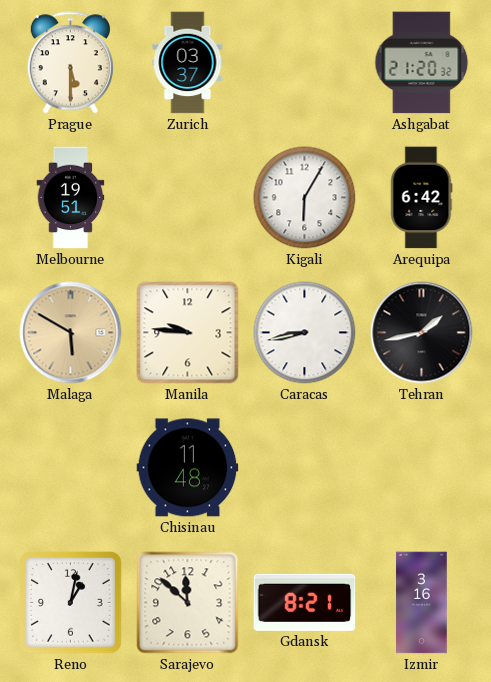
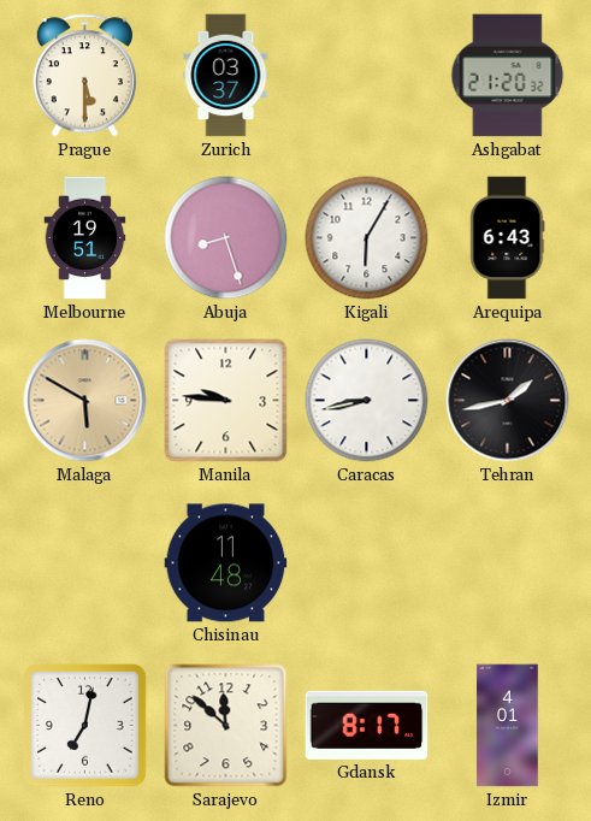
Abuja: none -> 8:27 (226, 238)
Arequipa: 6:42 -> 6:43 (508, 238)
Reno: 1:02 -> 7:02 (85, 726)
Gdansk: 8:21 -> 8:17 (367, 725)
Izmir: 3:16 -> 4:01 (508, 726)
